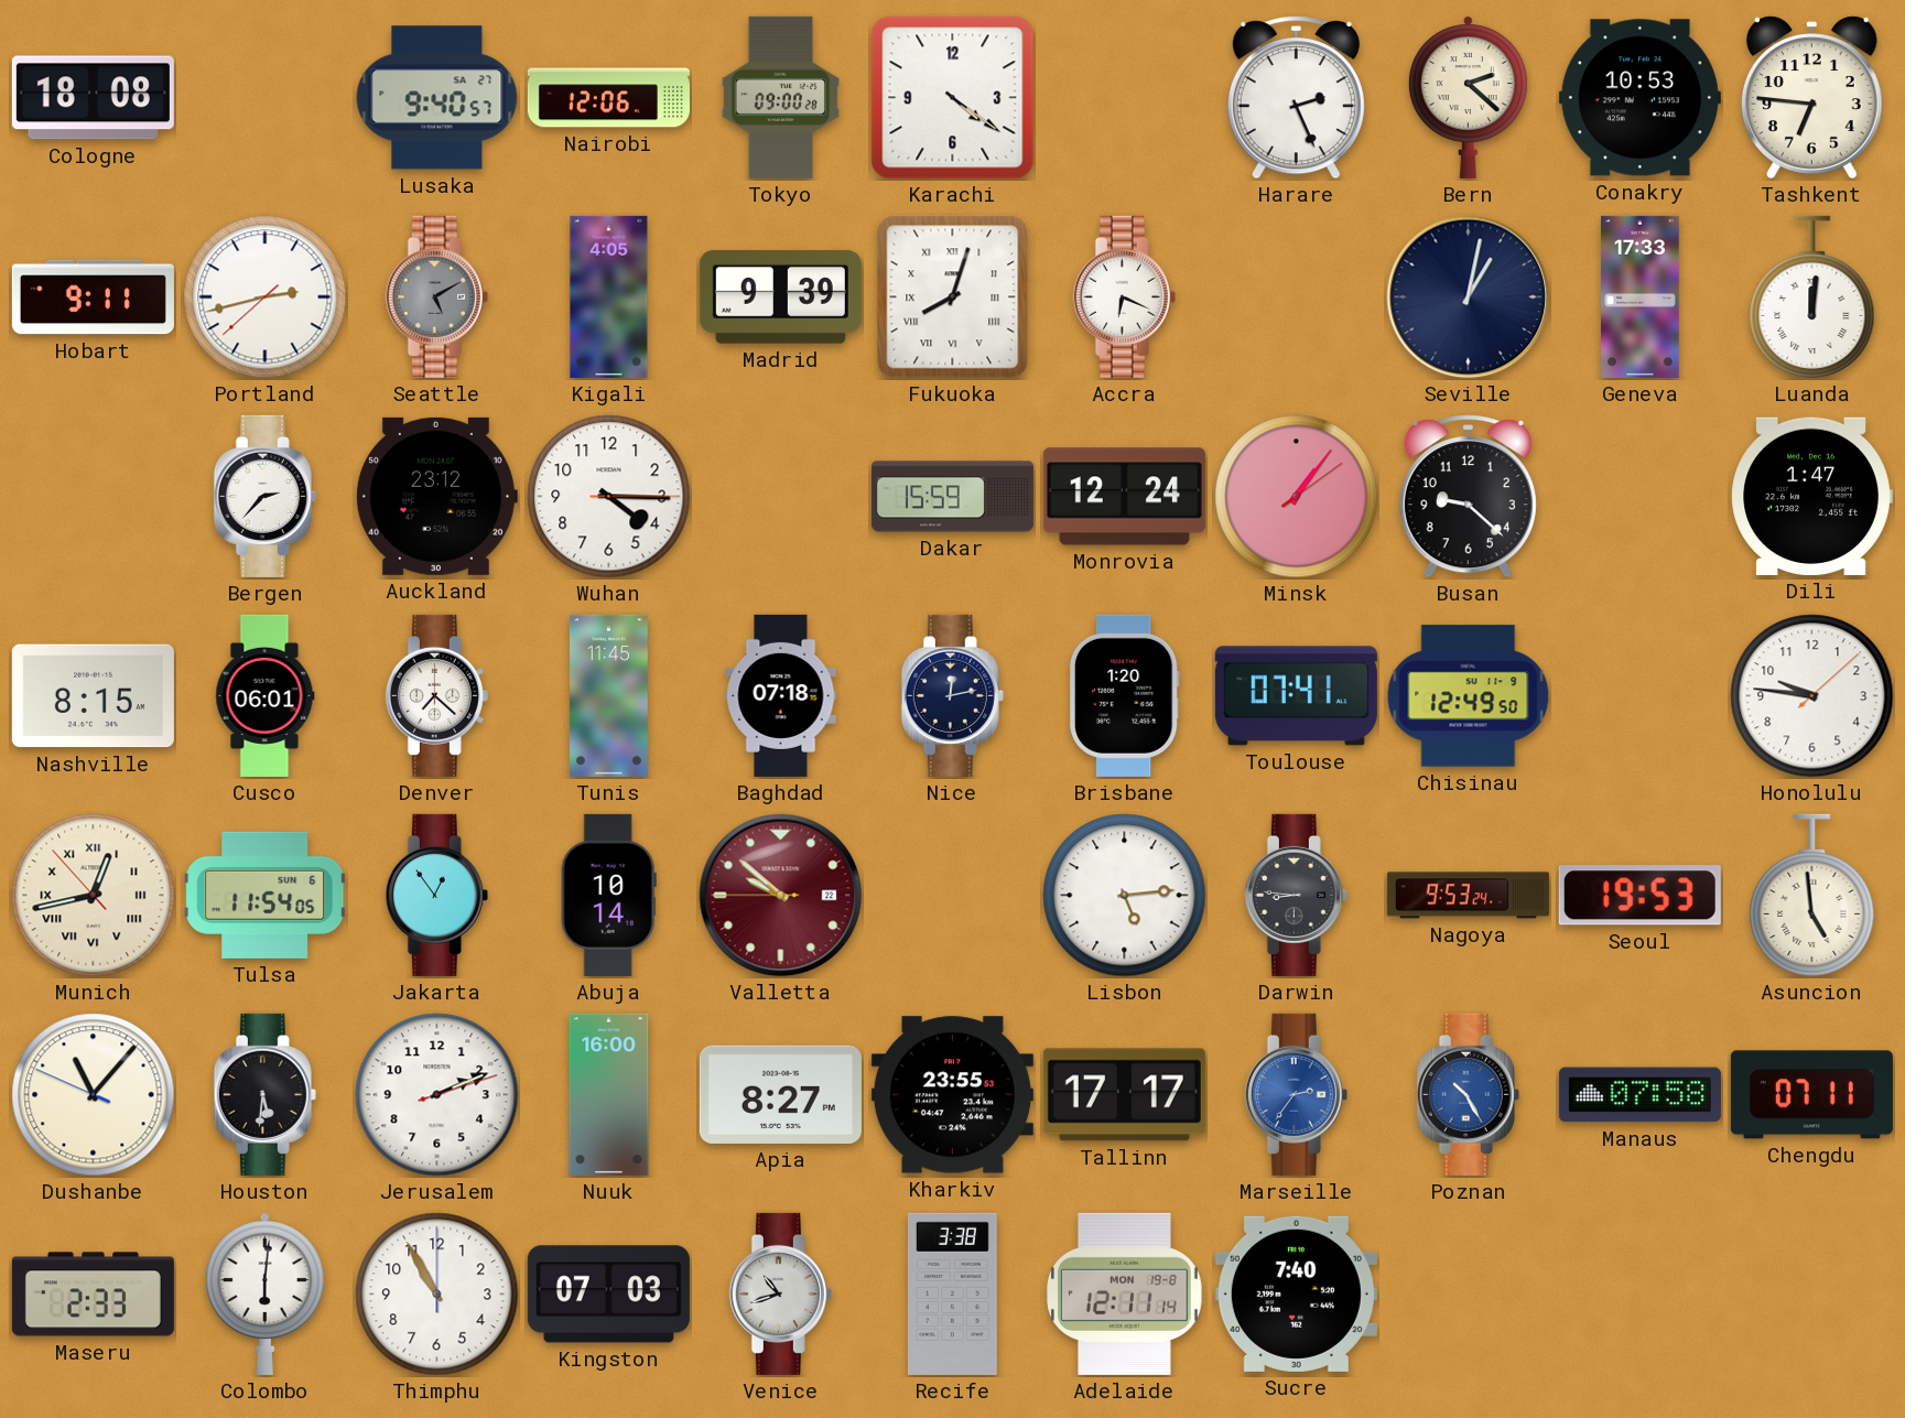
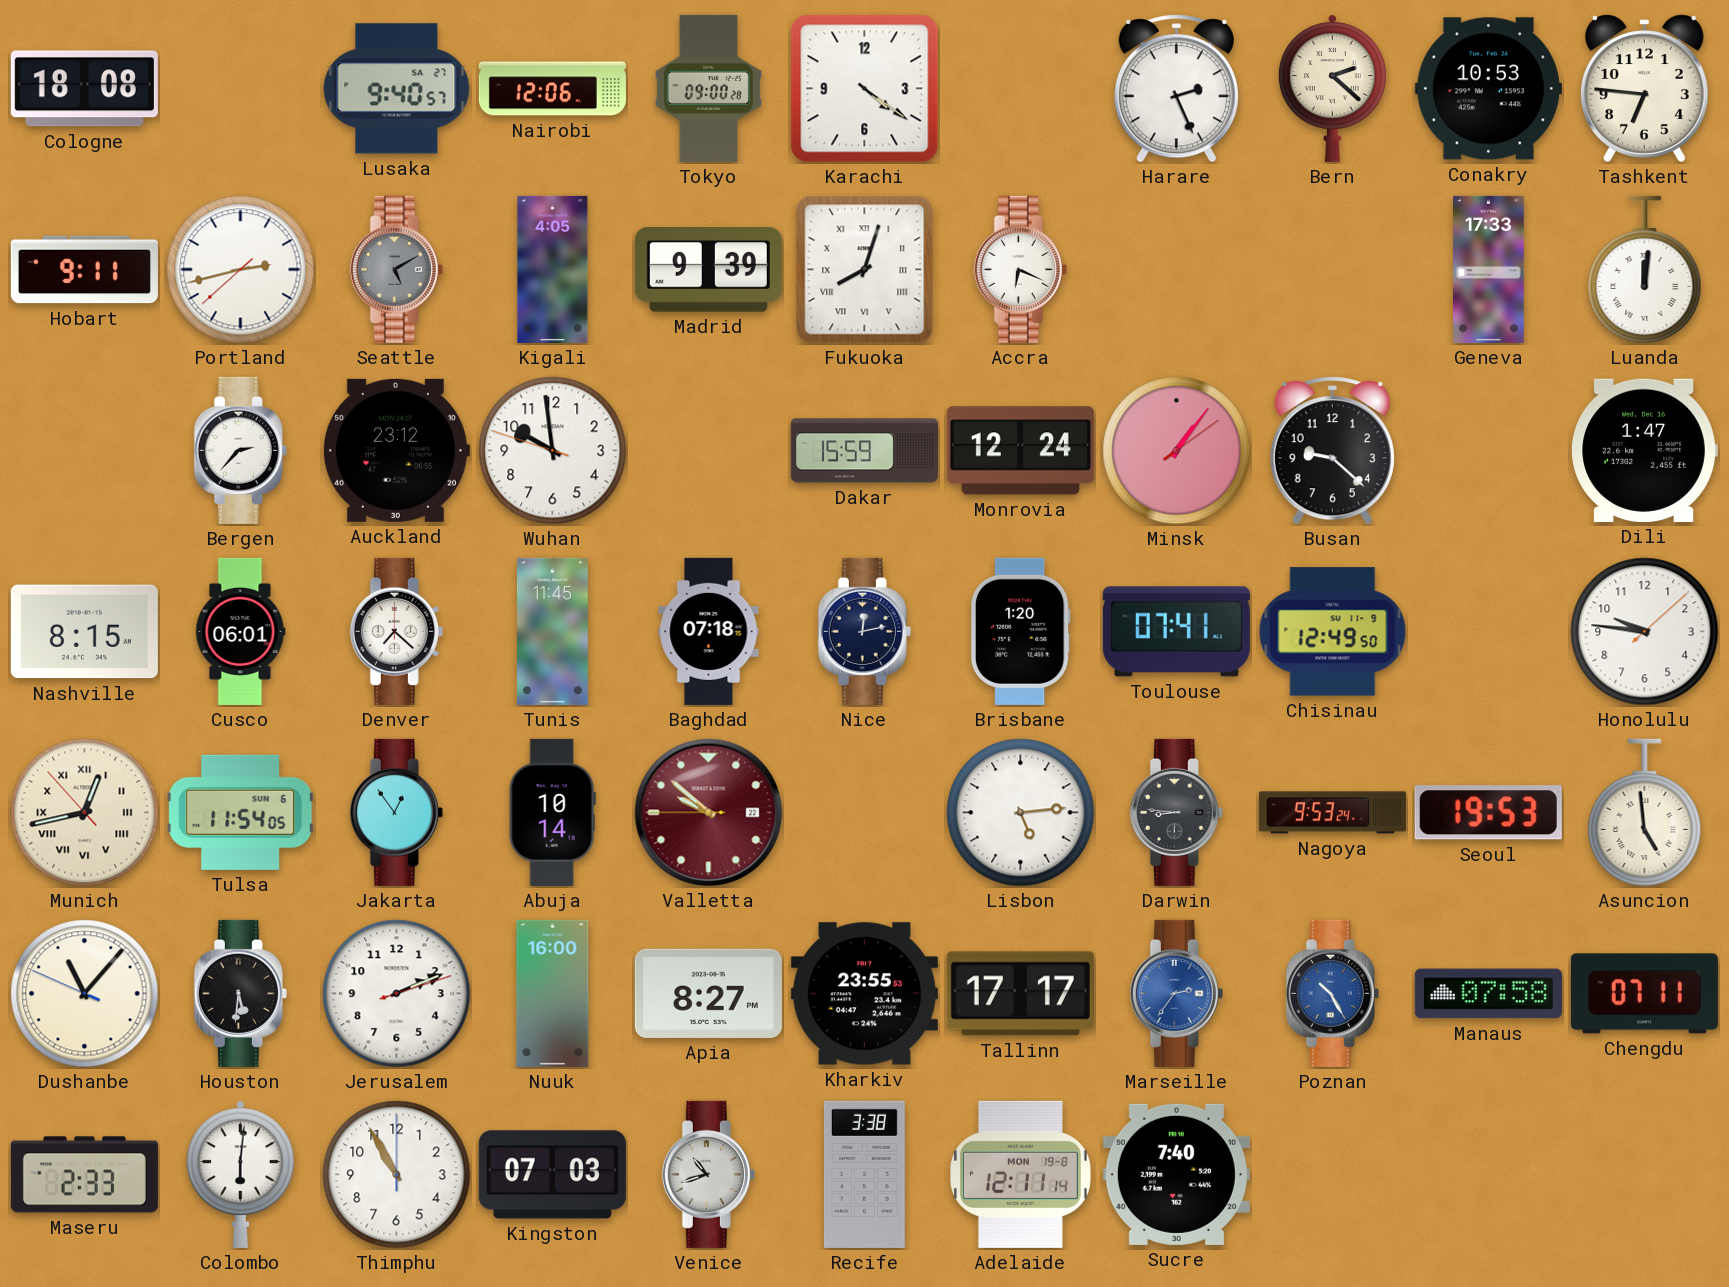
Seville: 1:02 -> none (1469, 297)
Wuhan: 4:15 -> 9:58 (553, 451)
